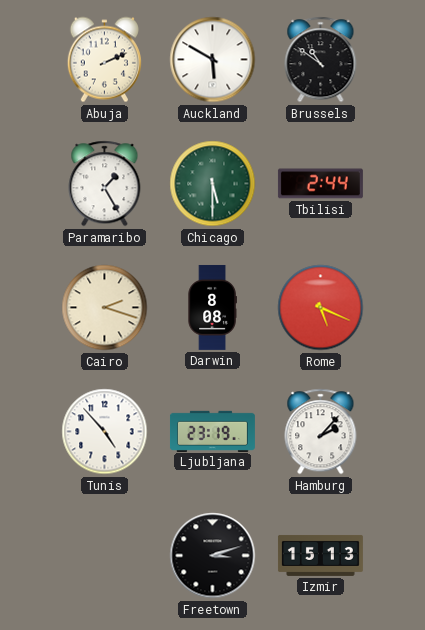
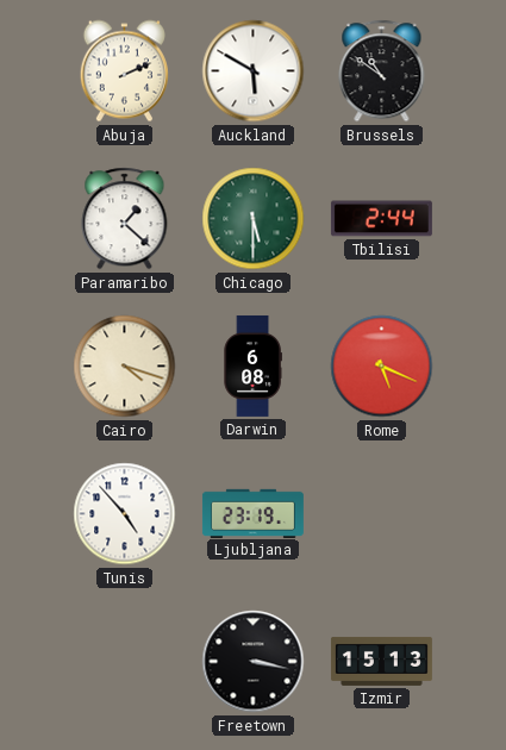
Paramaribo: 1:25 -> 1:22 (125, 219)
Cairo: 2:18 -> 4:18 (125, 367)
Darwin: 8:08 -> 6:08 (252, 365)
Hamburg: 2:07 -> none (321, 432)
Freetown: 3:12 -> 3:17 (254, 662)
